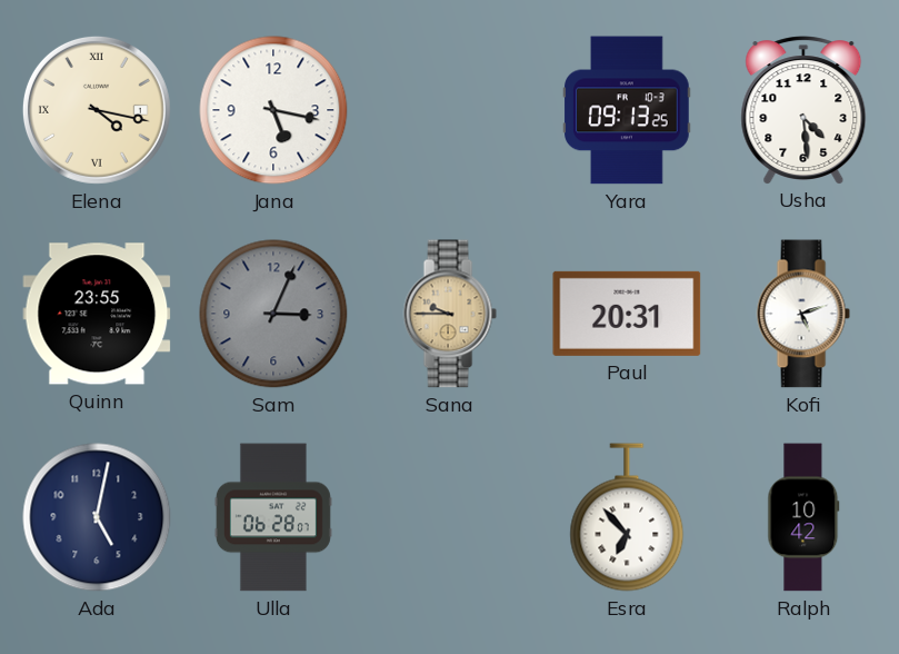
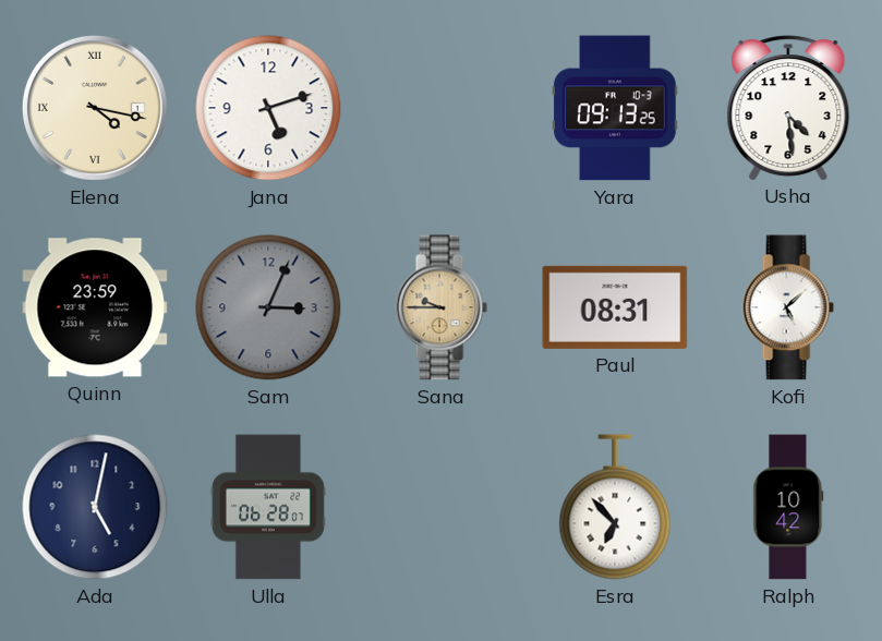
Jana: 5:17 -> 5:12 (268, 108)
Quinn: 23:55 -> 23:59 (95, 307)
Paul: 20:31 -> 08:31 (615, 307)
Kofi: 5:12 -> 5:08 (788, 307)
